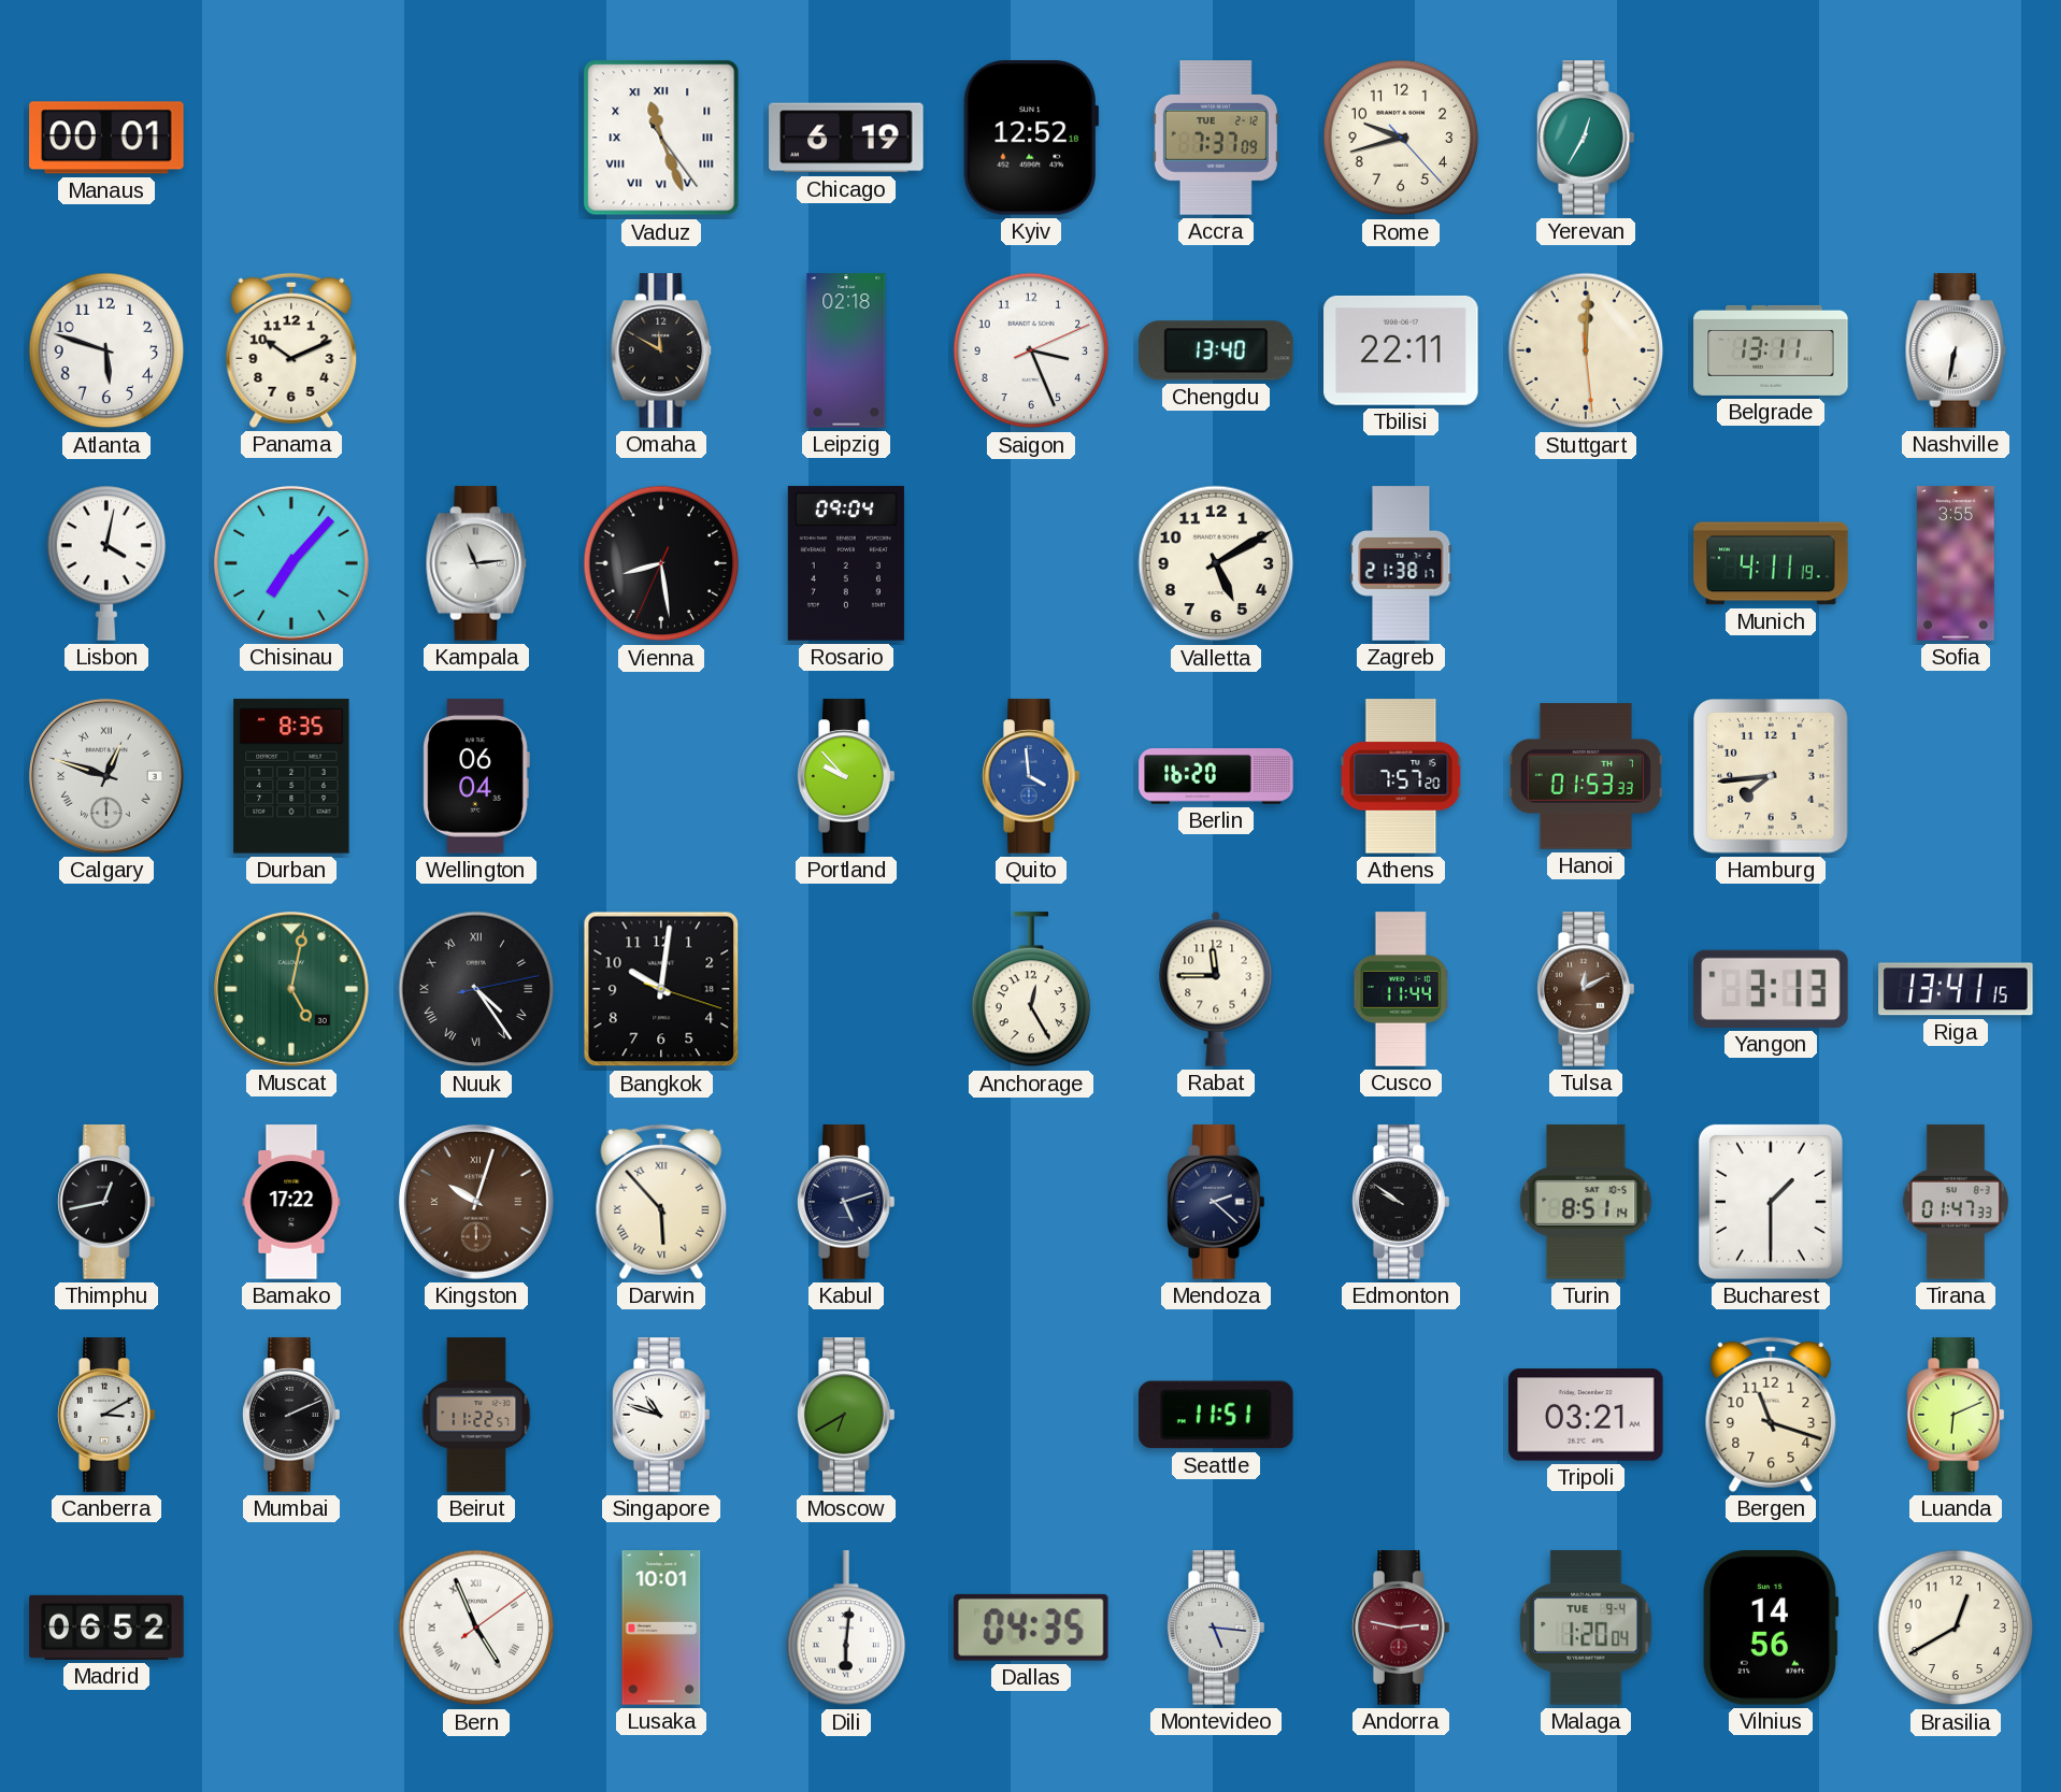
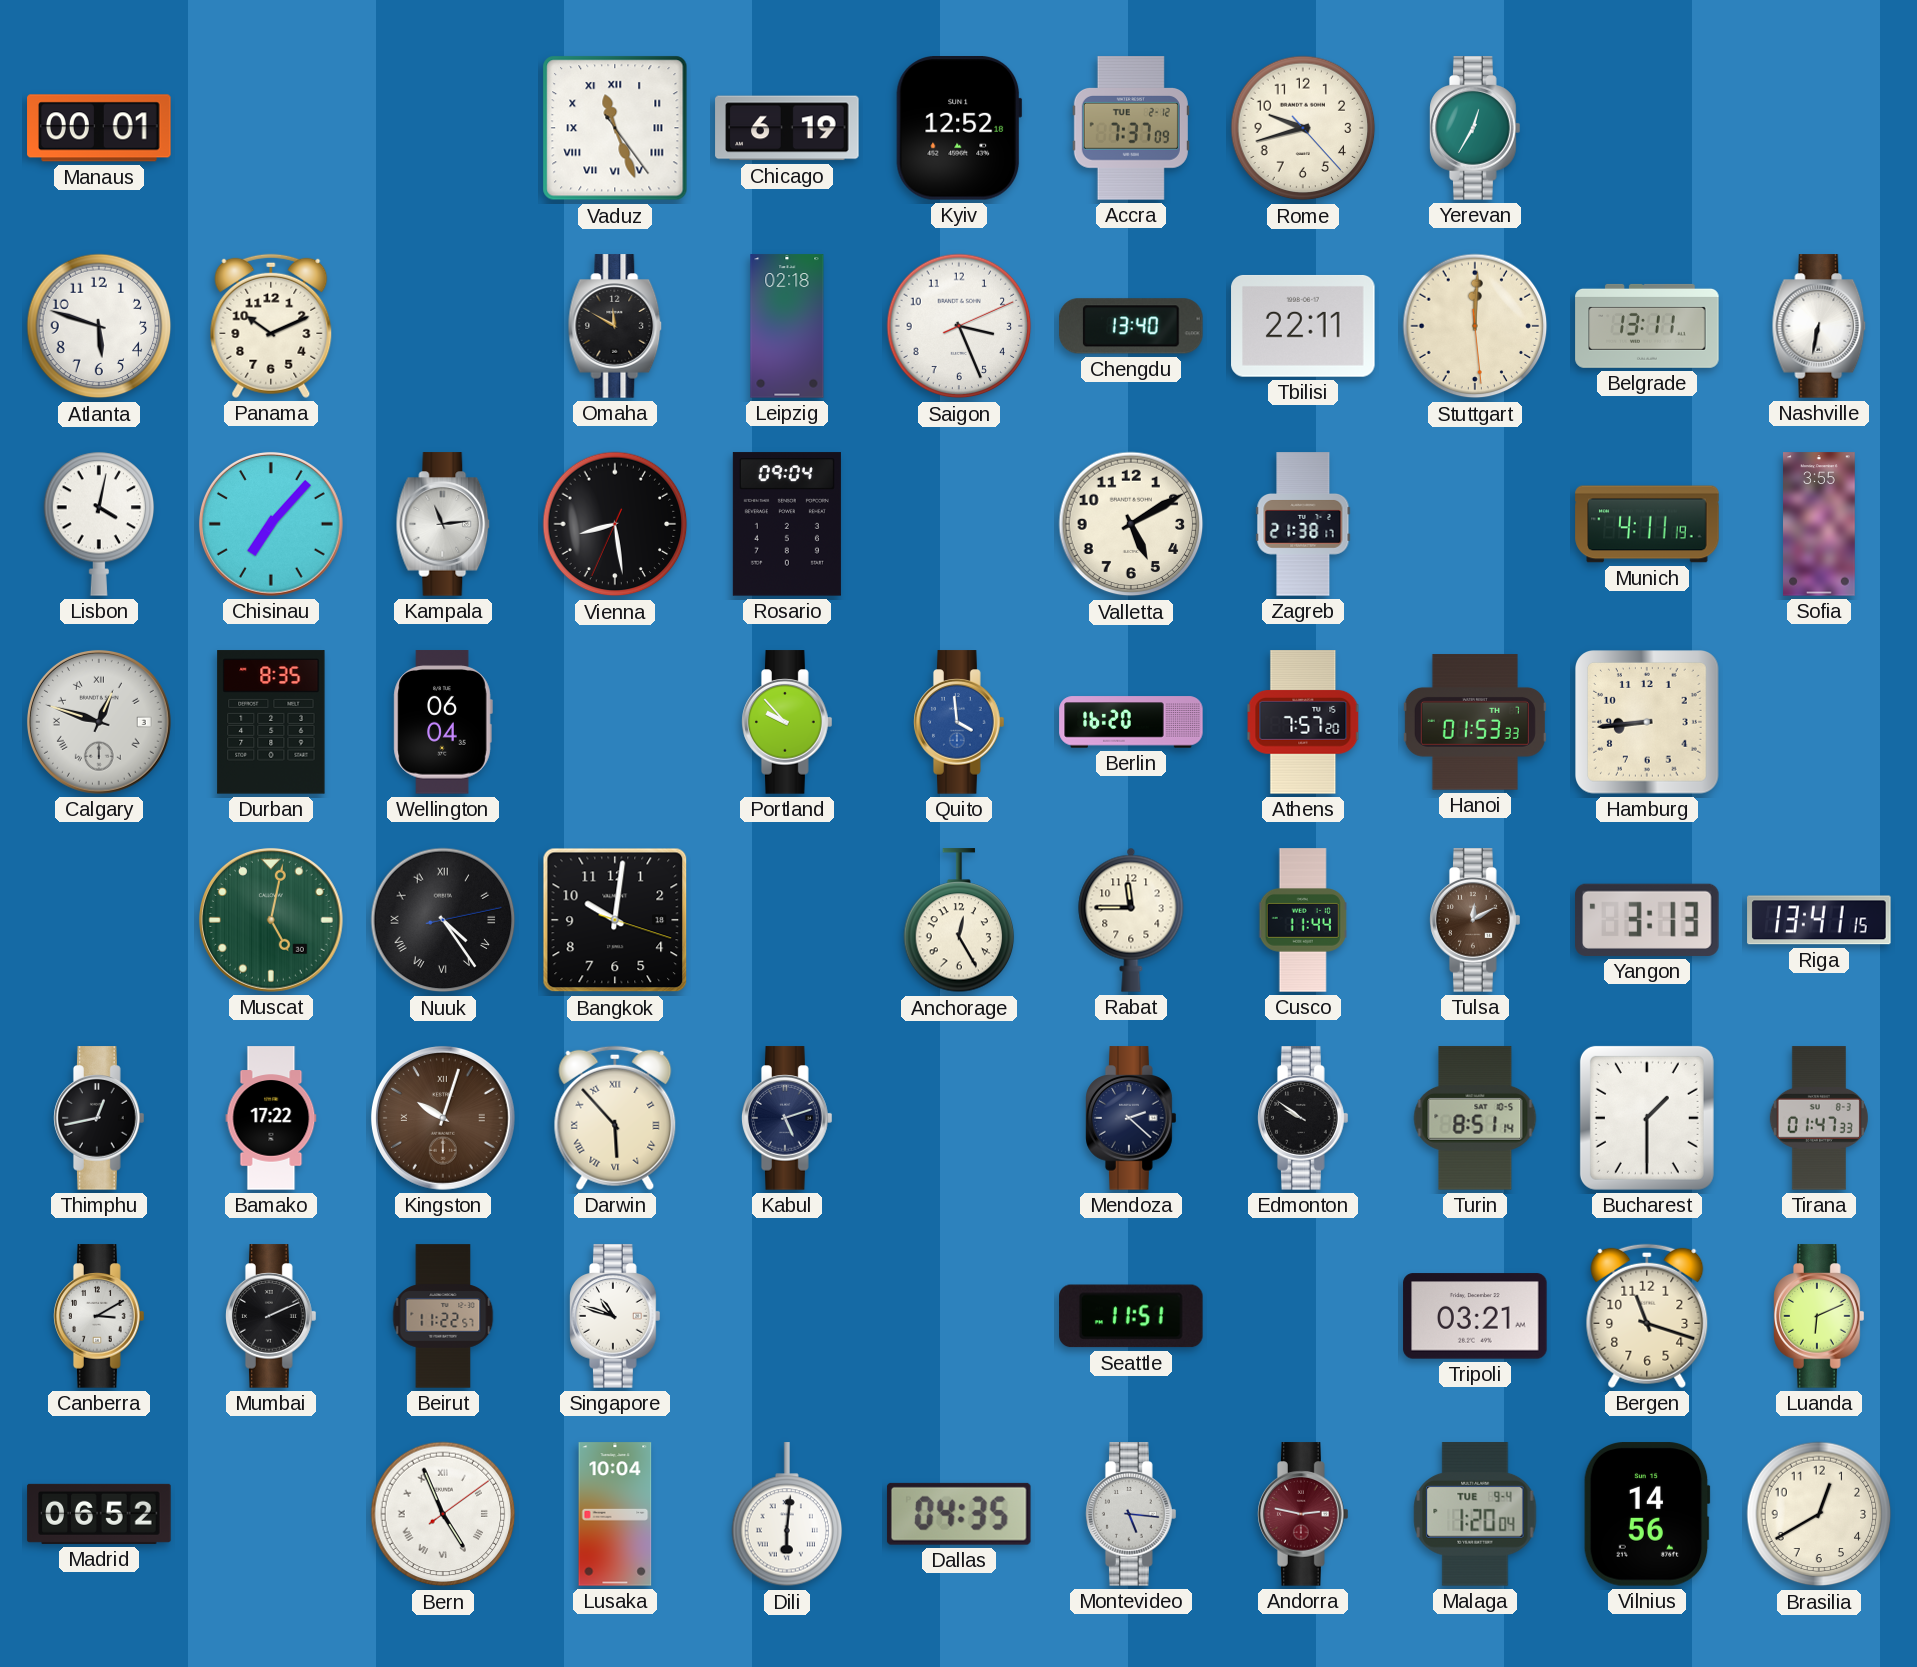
Hamburg: 7:44 -> 8:44 (1648, 723)
Moscow: 6:40 -> none (846, 1415)
Lusaka: 10:01 -> 10:04 (615, 1514)
